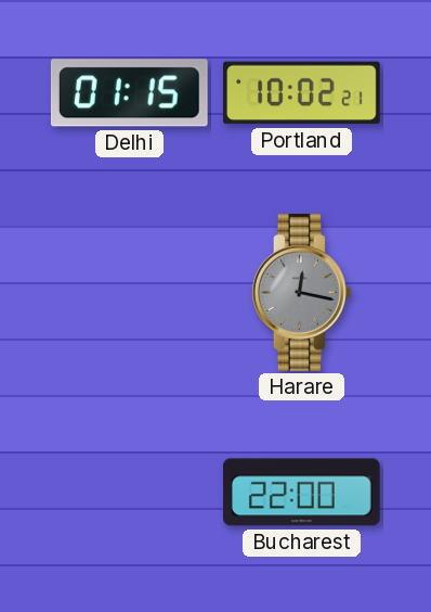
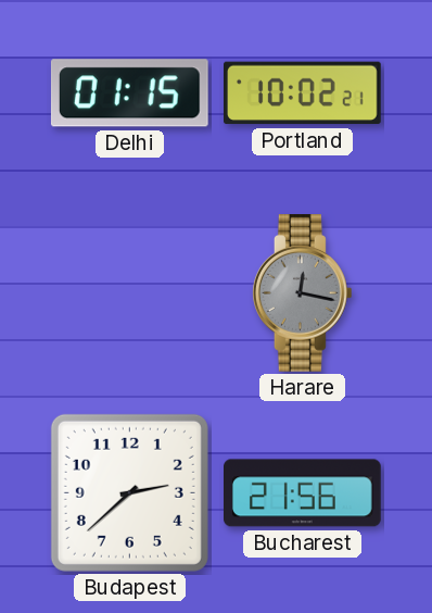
Budapest: none -> 2:38 (129, 492)
Bucharest: 22:00 -> 21:56 (303, 493)
